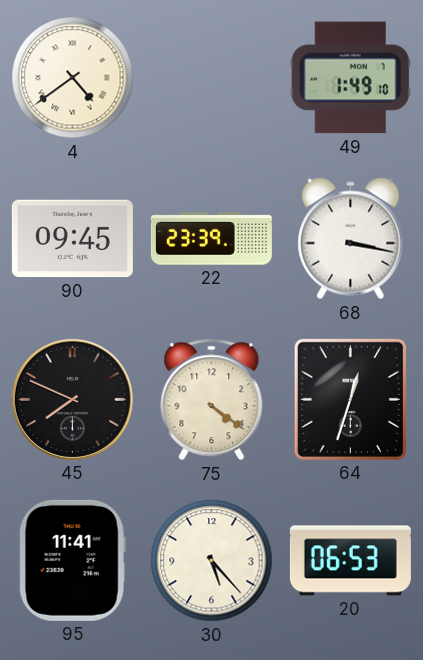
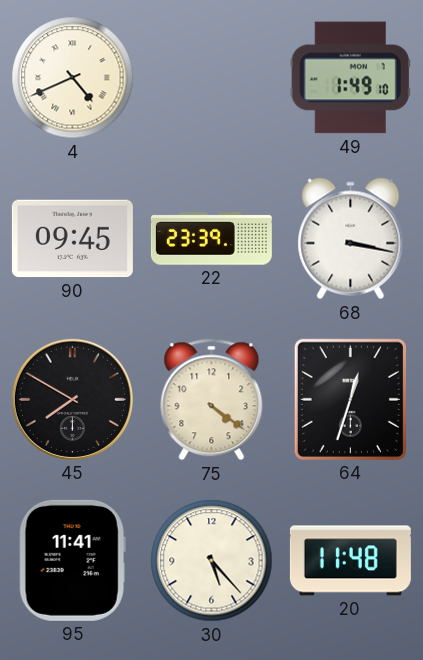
4: 4:39 -> 4:41 (73, 78)
45: 7:49 -> 7:50 (72, 399)
20: 06:53 -> 11:48 (350, 561)
